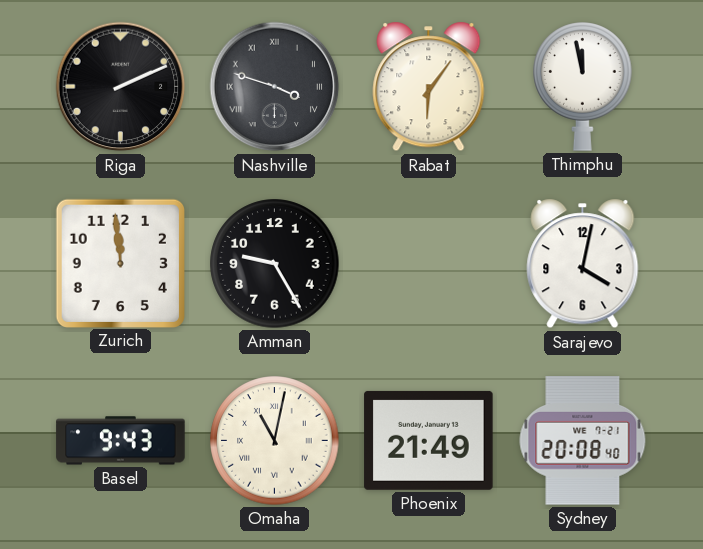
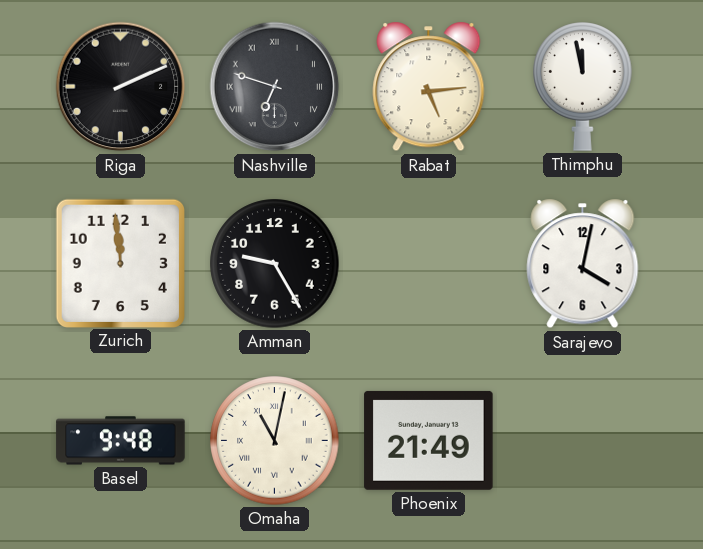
Nashville: 3:48 -> 6:48 (275, 87)
Rabat: 6:06 -> 5:14 (429, 87)
Basel: 9:43 -> 9:48 (121, 441)
Sydney: 20:08 -> none (583, 441)
